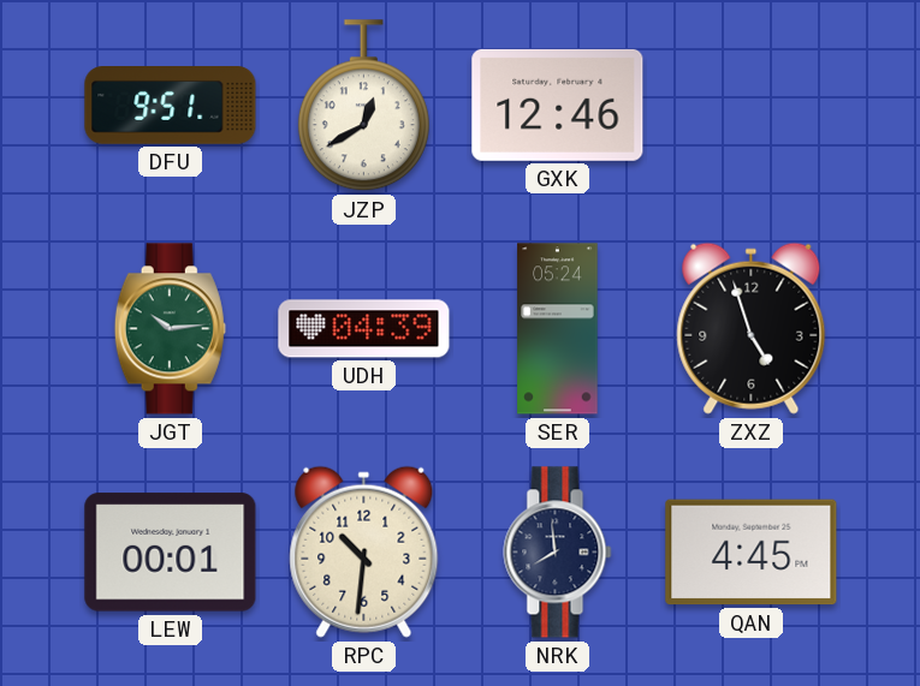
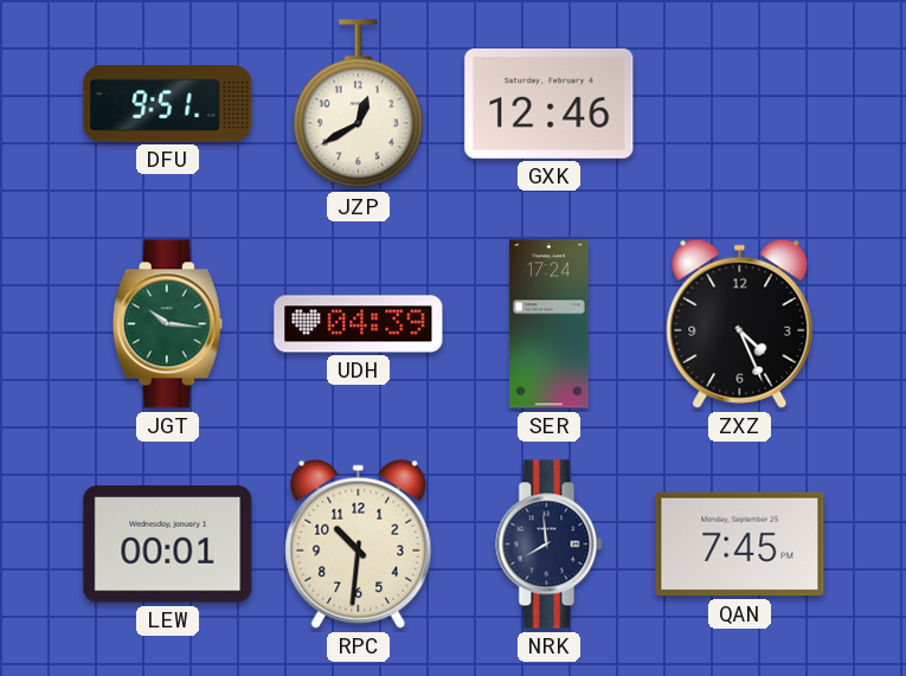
JGT: 10:14 -> 10:16 (167, 324)
SER: 05:24 -> 17:24 (550, 324)
ZXZ: 4:57 -> 4:26 (740, 323)
QAN: 4:45 -> 7:45 (740, 545)
